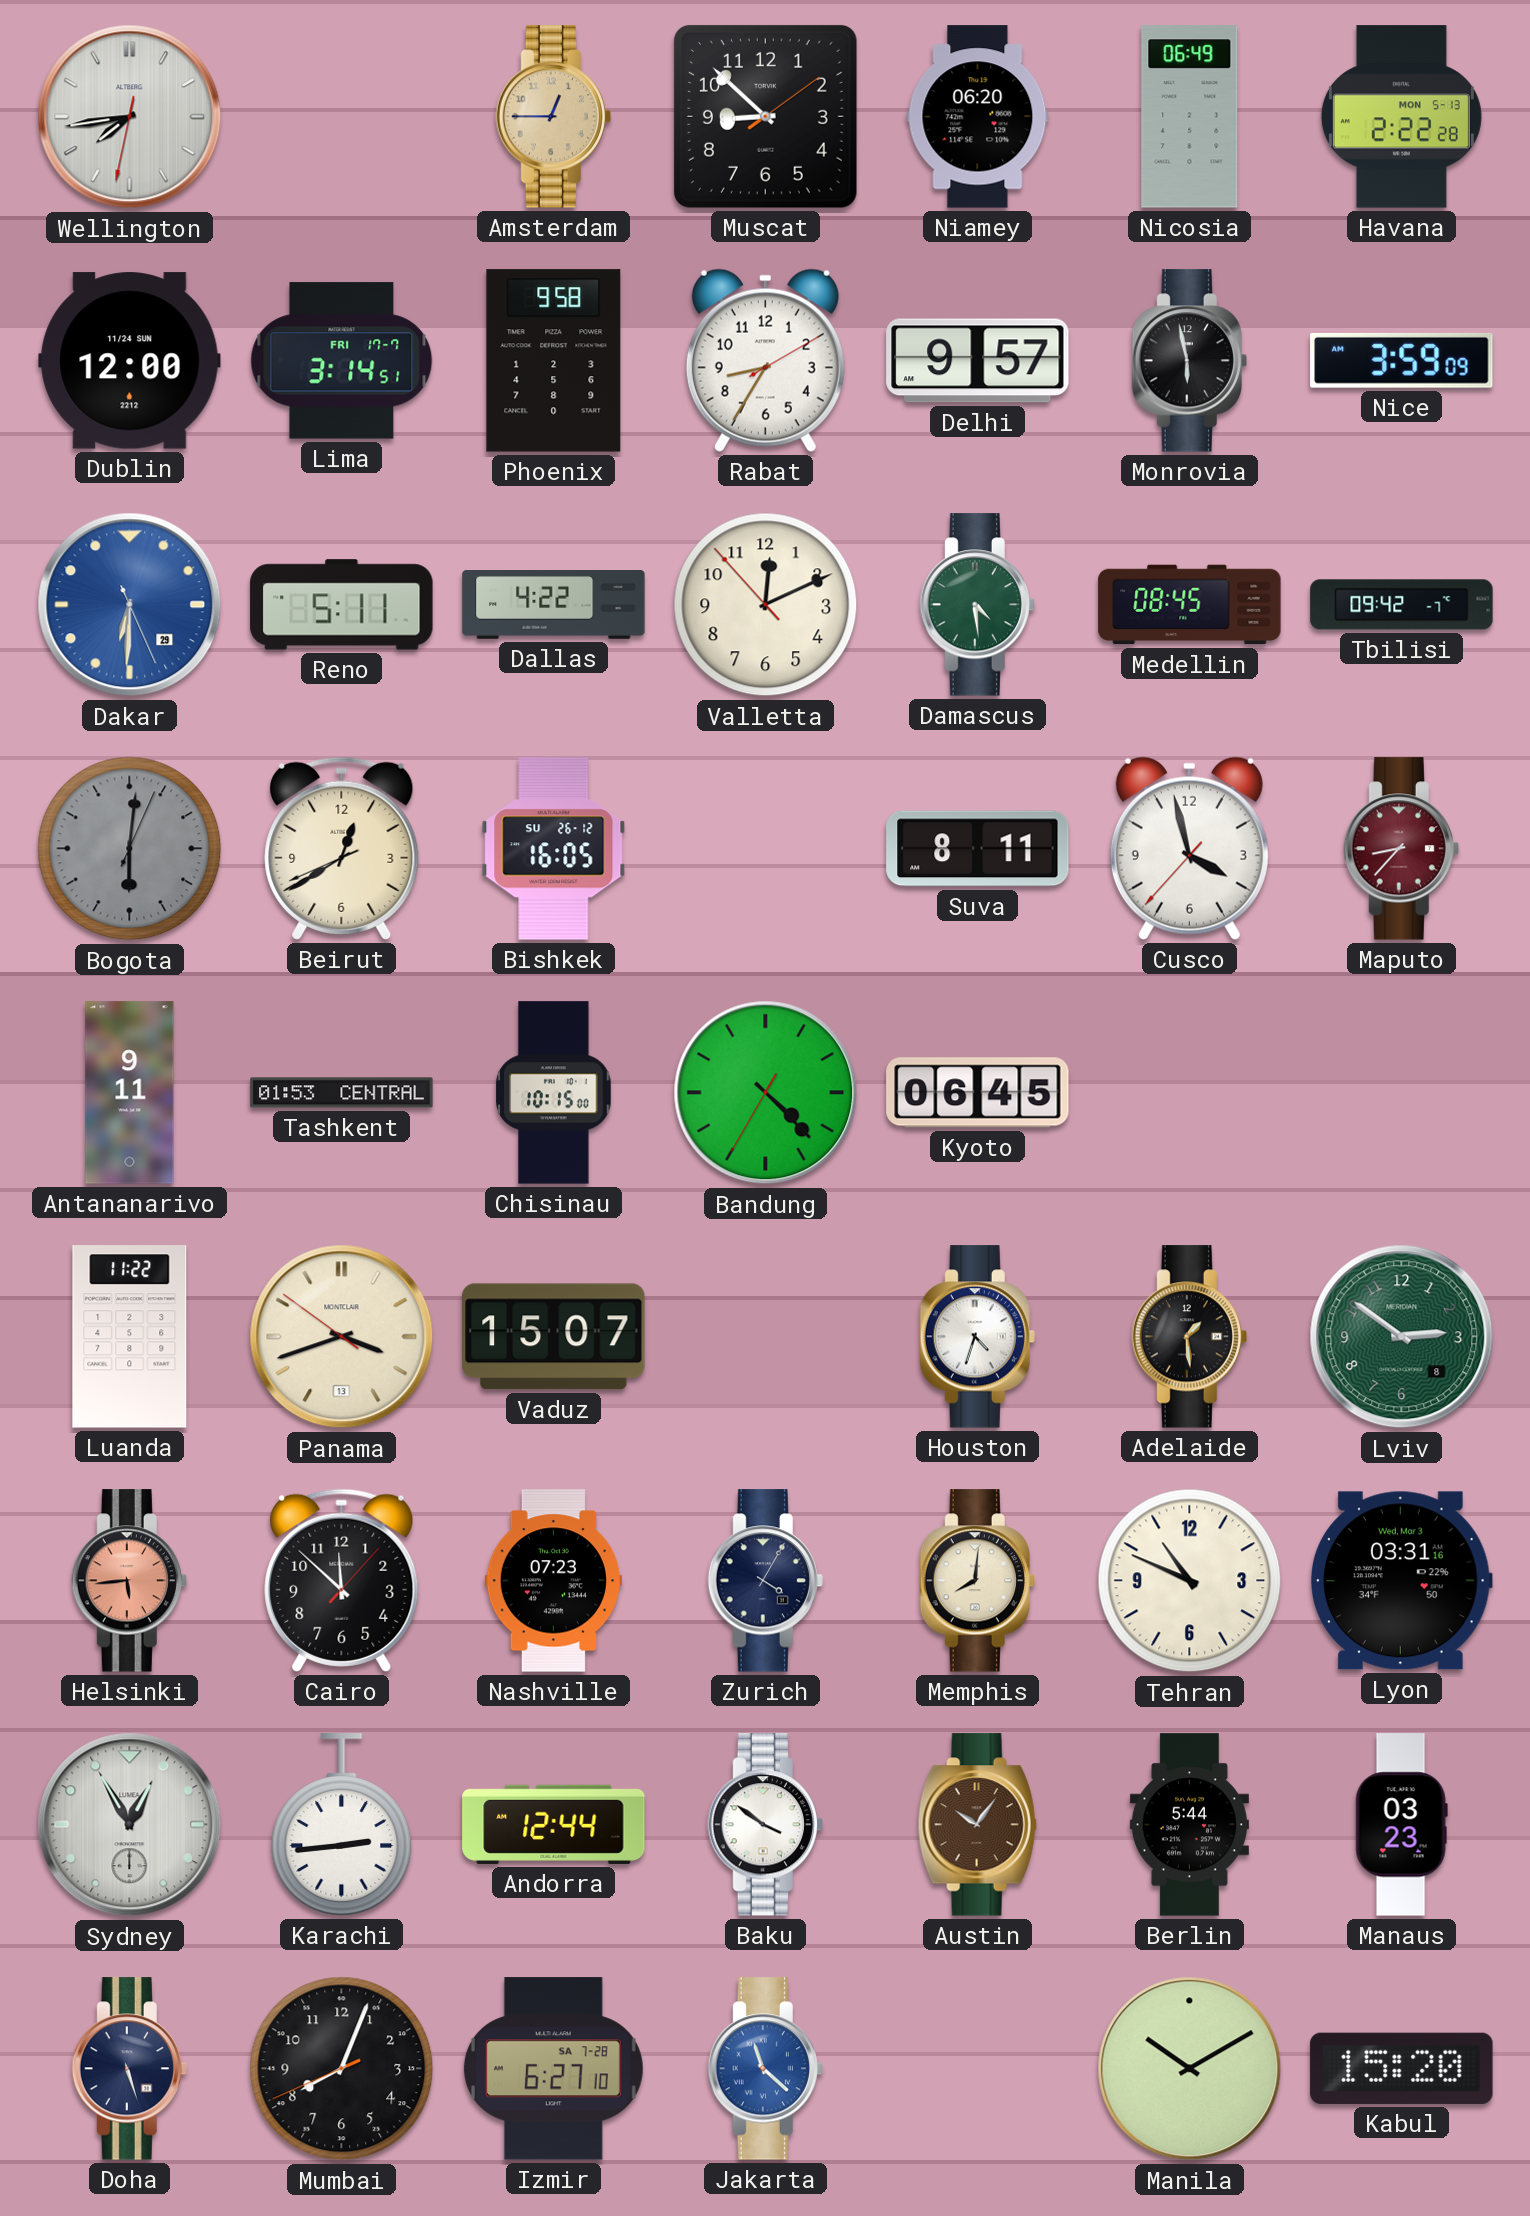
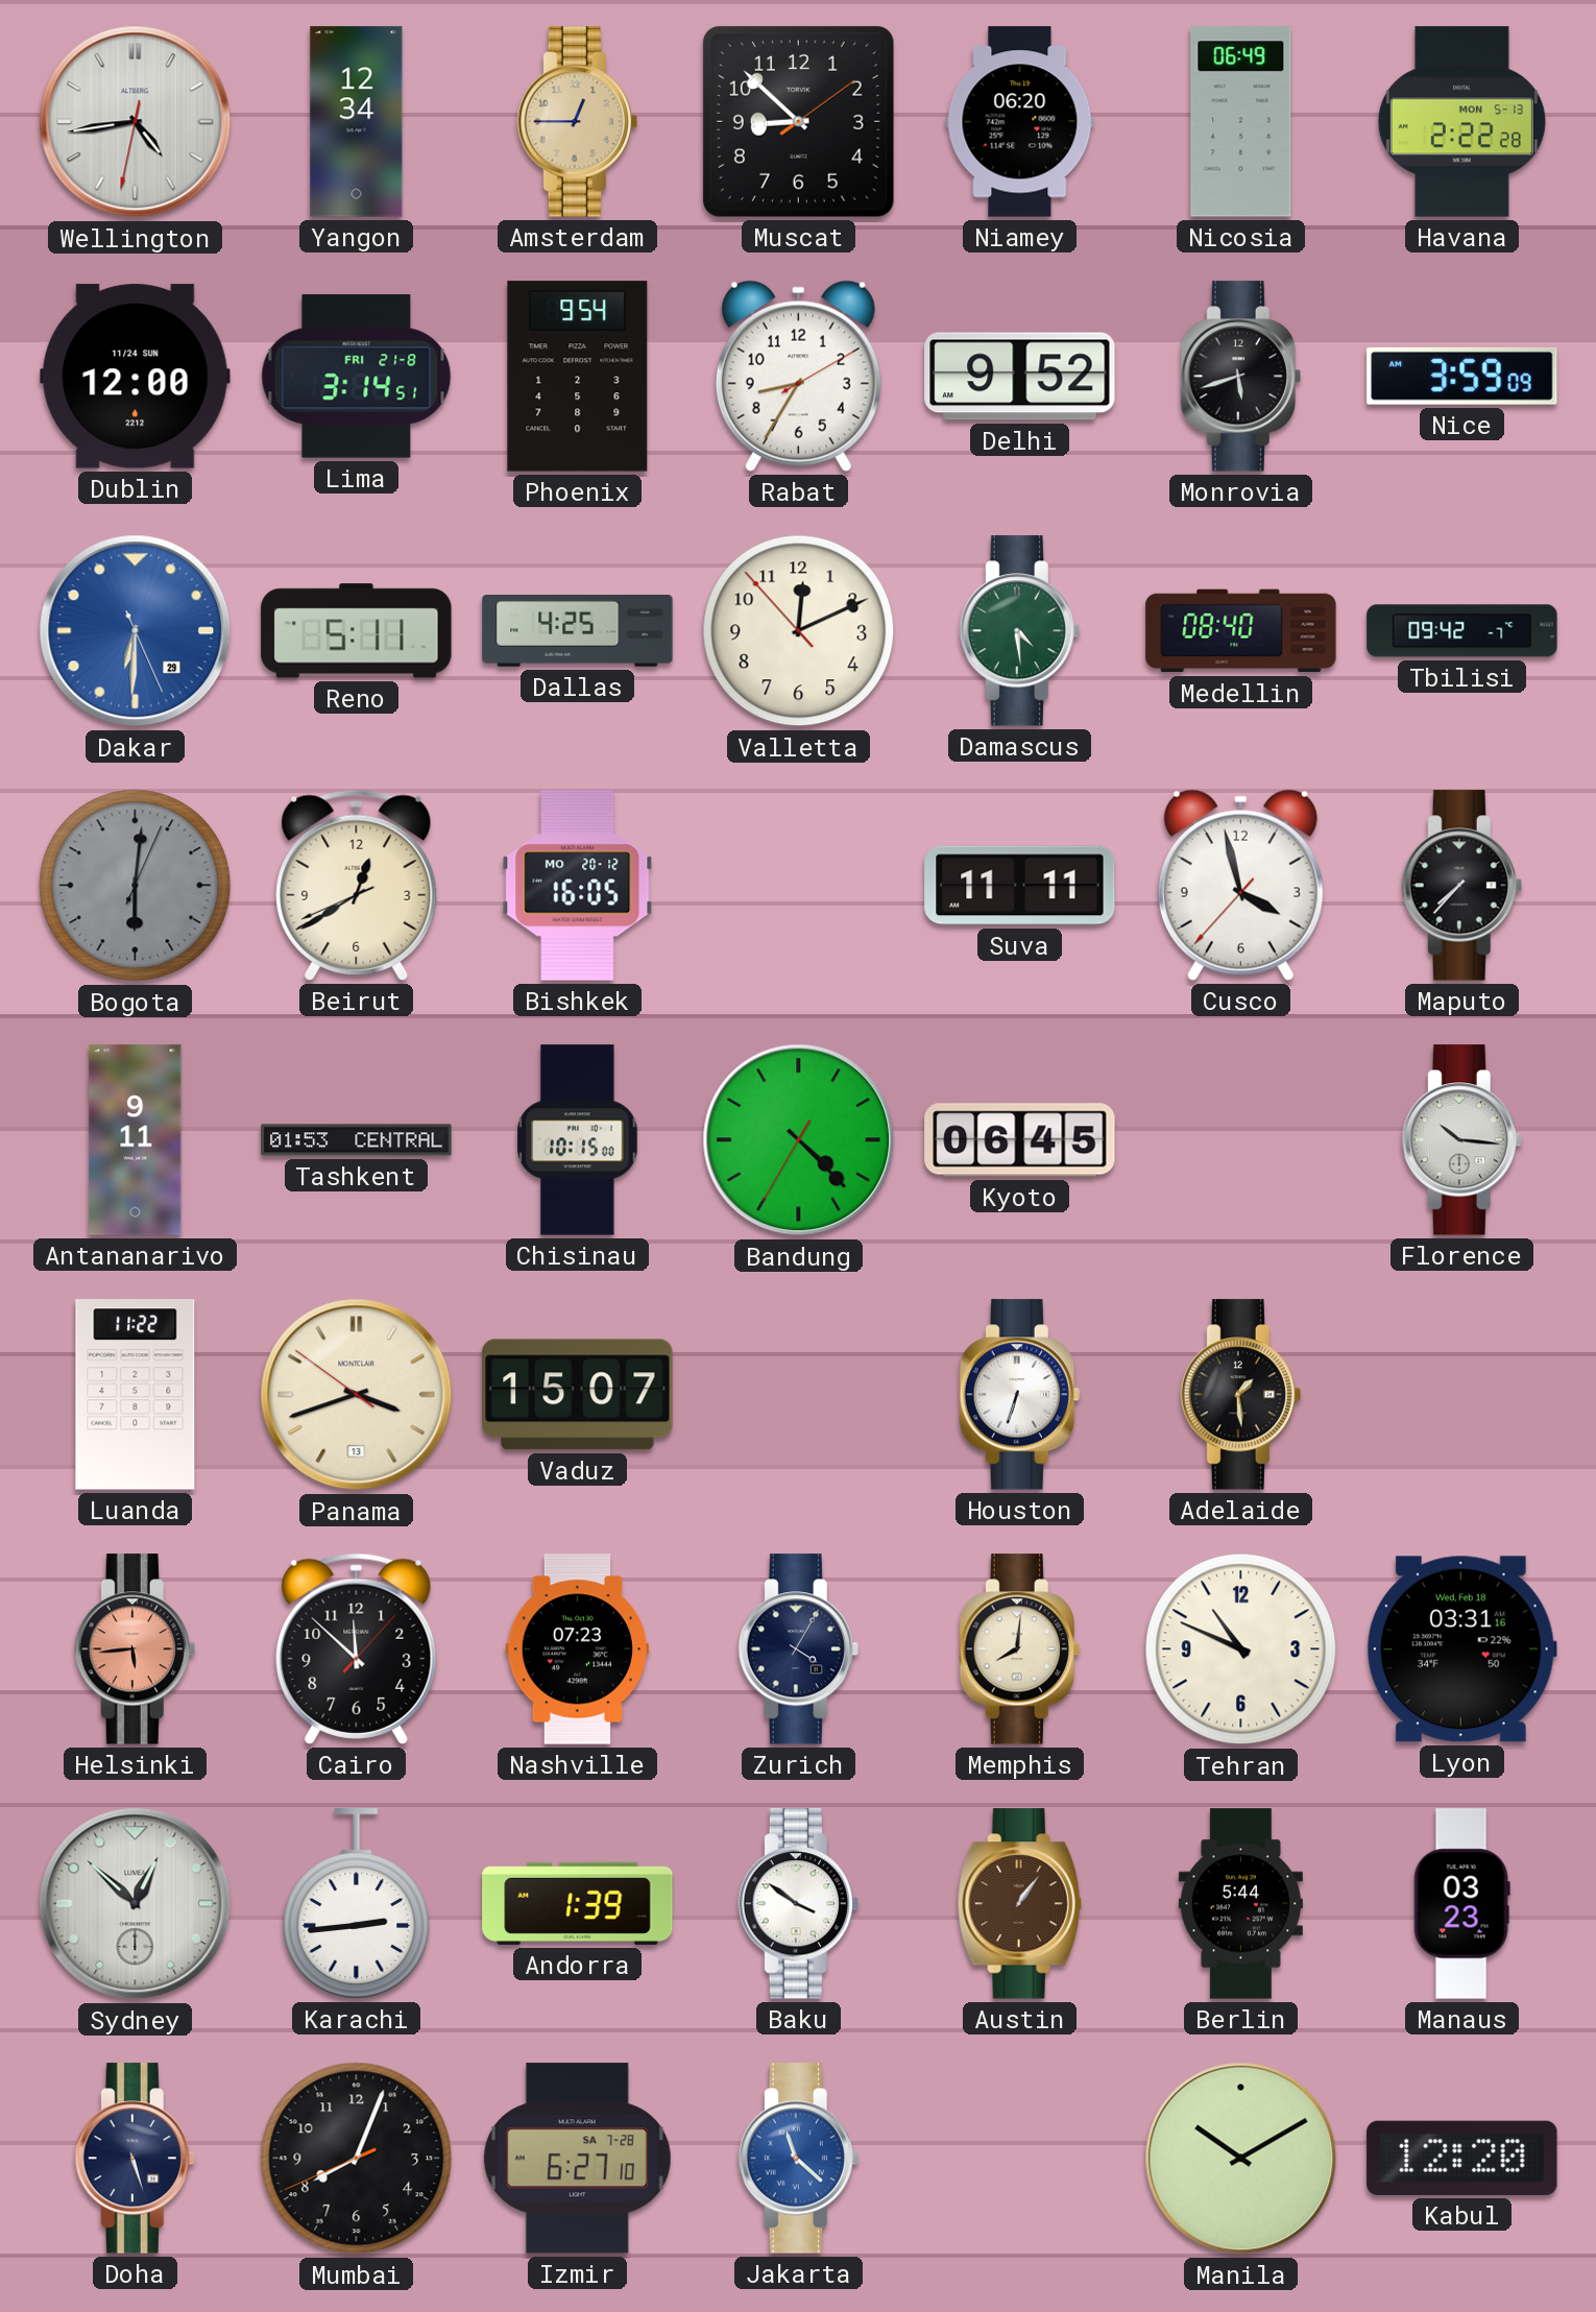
Wellington: 7:43 -> 4:43 (136, 122)
Yangon: none -> 12:34 (357, 122)
Lima date: FRI 17-7 -> FRI 21-8 (357, 377)
Phoenix: 9:58 -> 9:54 (578, 377)
Delhi: 9:57 -> 9:52 (1020, 377)
Monrovia: 5:58 -> 5:42 (1240, 377)
Dallas: 4:22 -> 4:25 (578, 631)
Medellin: 08:45 -> 08:40 (1241, 631)
Bishkek date: SU 26-12 -> MO 20-12 (578, 886)
Suva: 8:11 -> 11:11 (1020, 886)
Maputo: 8:37 -> 7:37 (1461, 886)
Maputo dial: burgundy -> black (1461, 886)
Florence: none -> 10:16 (1461, 1140)
Houston: 4:33 -> 6:33 (1019, 1395)
Lviv: 2:51 -> none (1402, 1337)
Lyon date: Wed, Mar 3 -> Wed, Feb 18 (1462, 1649)
Sydney: 12:55 -> 12:52 (136, 1904)
Andorra: 12:44 -> 1:39 (578, 1903)
Austin: 10:06 -> 1:06 (1019, 1904)
Kabul: 15:20 -> 12:20 (1462, 2158)
